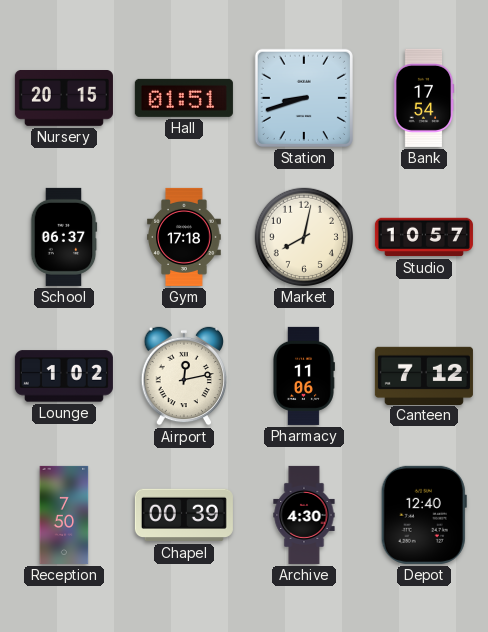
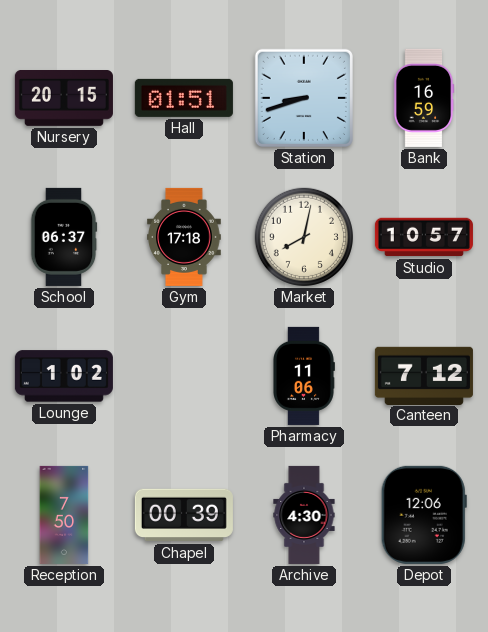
Bank: 17:54 -> 16:59 (424, 98)
Airport: 12:13 -> none (183, 376)
Depot: 12:40 -> 12:06 (424, 515)
